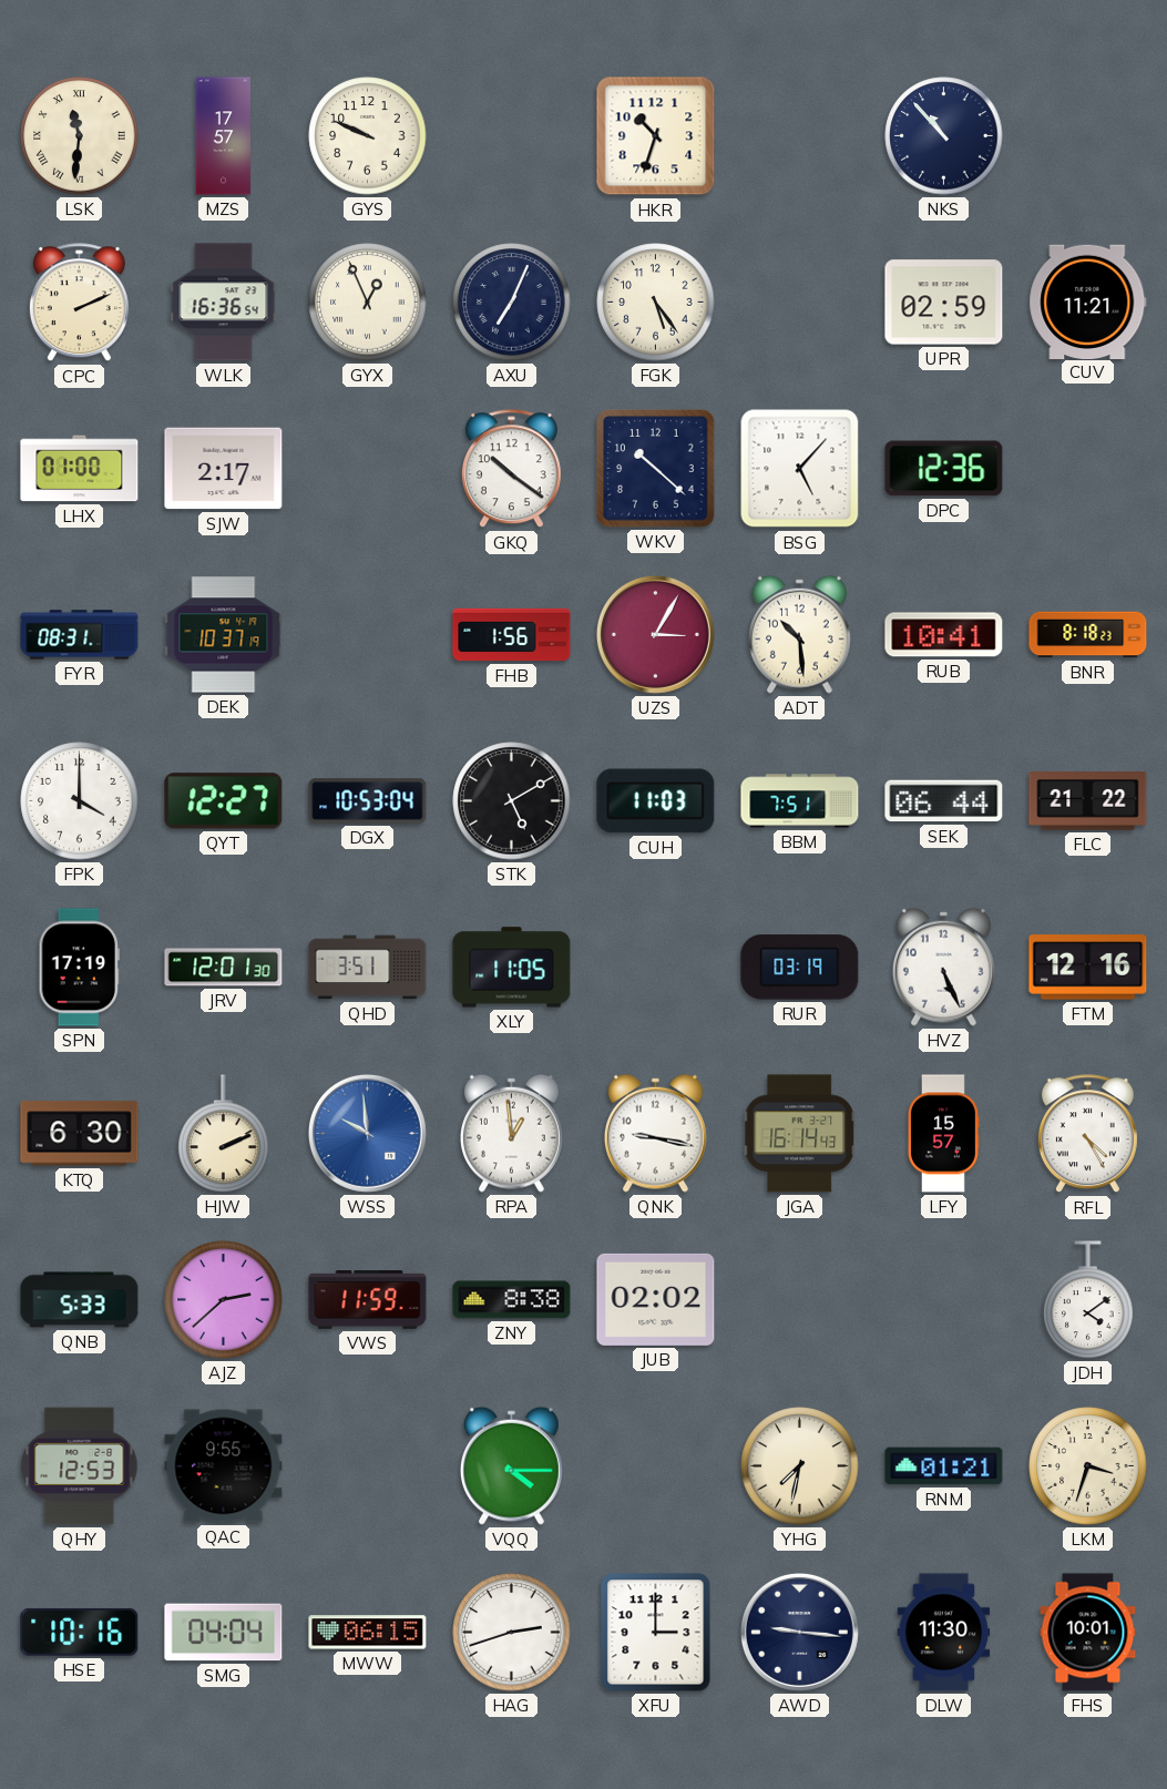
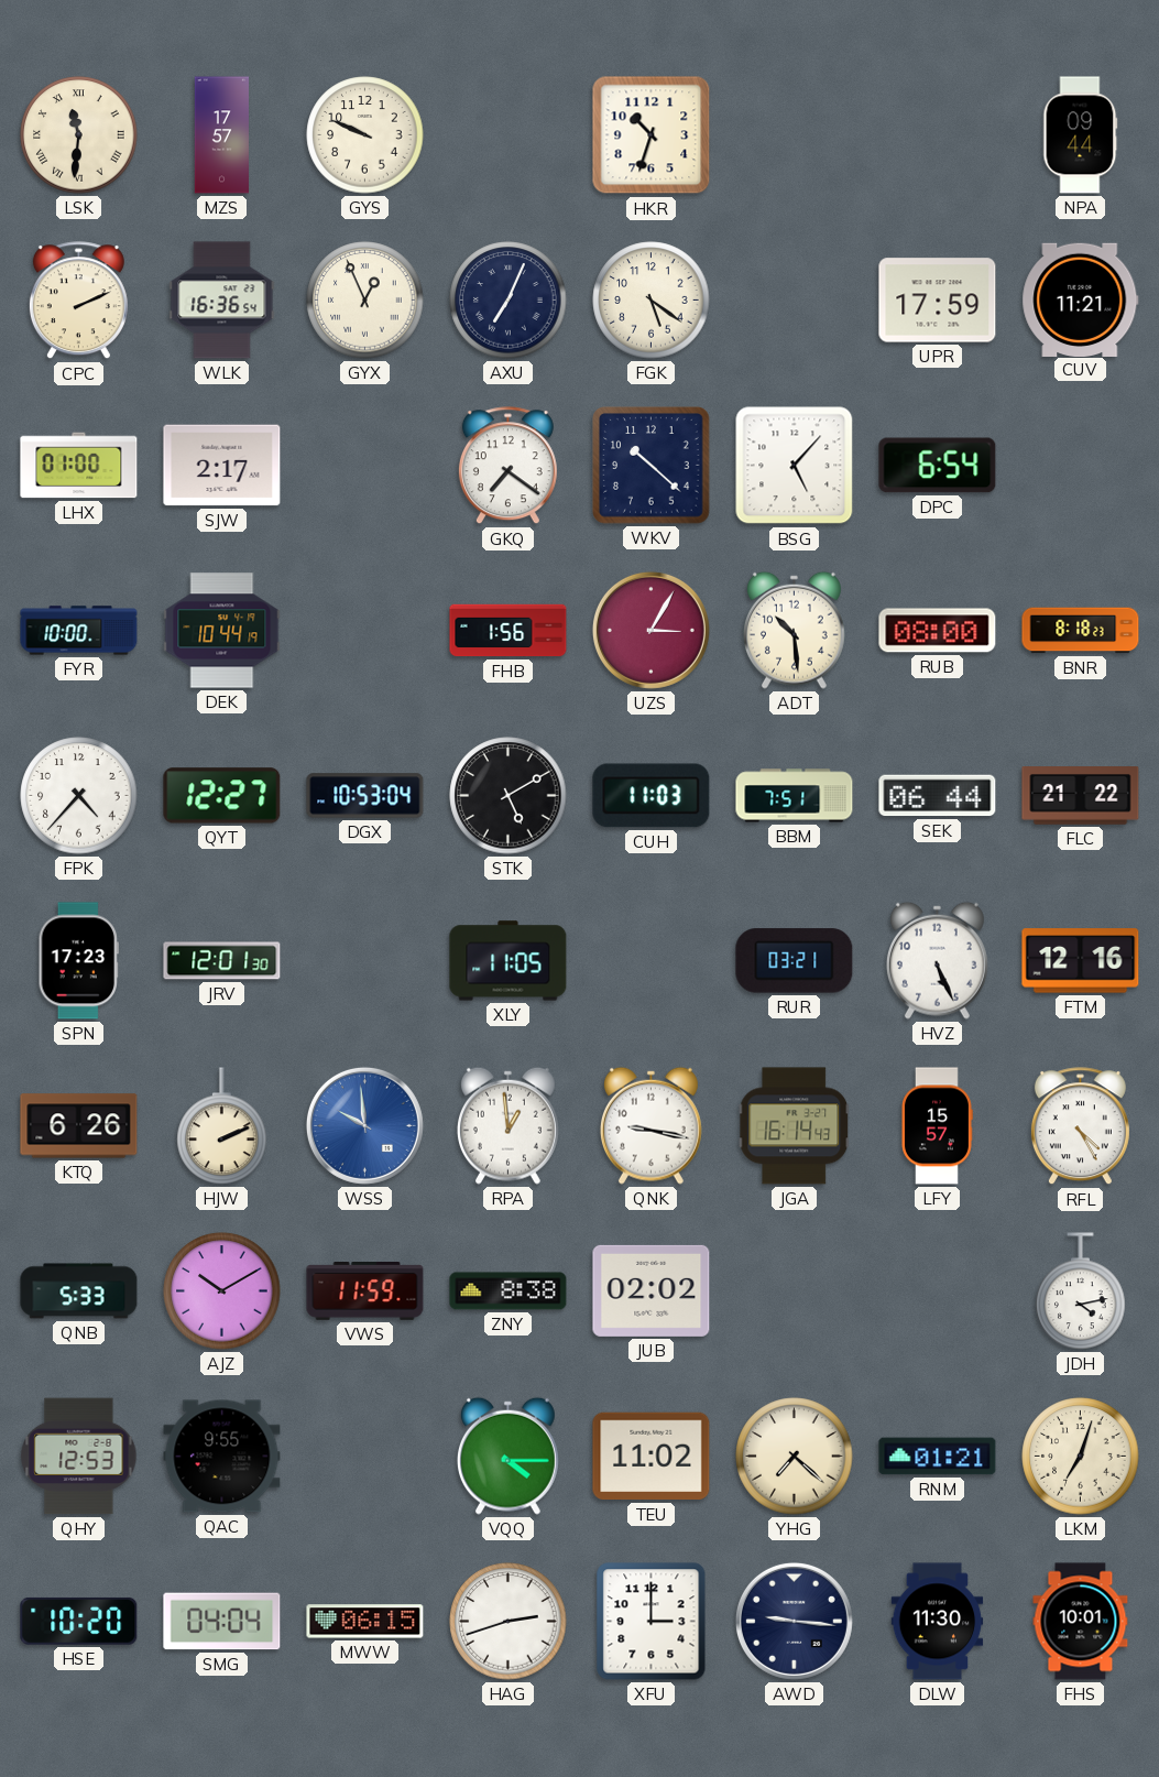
NKS: 10:53 -> none (944, 136)
NPA: none -> 09:44 (1081, 135)
FGK: 5:24 -> 5:21 (652, 301)
UPR: 02:59 -> 17:59 (938, 301)
GKQ: 10:21 -> 7:21 (507, 466)
DPC: 12:36 -> 6:54 (938, 466)
FYR: 08:31 -> 10:00 (79, 631)
DEK: 10:37 -> 10:44 (222, 631)
RUB: 10:41 -> 08:00 (938, 631)
FPK: 4:00 -> 4:37 (79, 796)
SPN: 17:19 -> 17:23 (78, 961)
QHD: 3:51 -> none (368, 968)
RUR: 03:19 -> 03:21 (795, 961)
KTQ: 6:30 -> 6:26 (79, 1126)
AJZ: 2:38 -> 10:10 (222, 1291)
JDH: 4:09 -> 4:13 (1081, 1291)
TEU: none -> 11:02 (652, 1457)
YHG: 7:32 -> 7:22 (795, 1457)
LKM: 3:33 -> 7:03 (1081, 1457)
HSE: 10:16 -> 10:20 (79, 1621)
